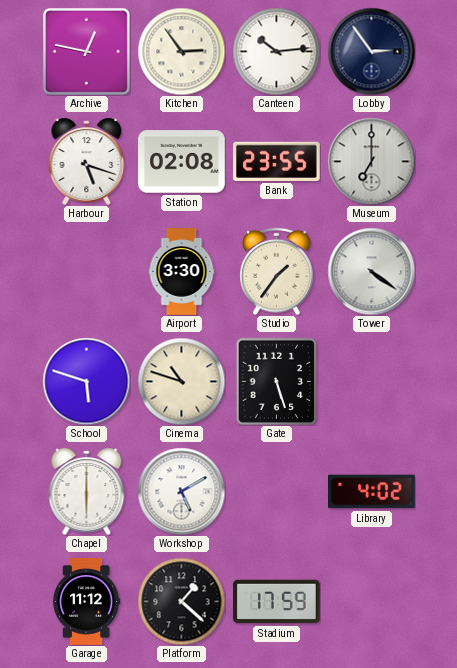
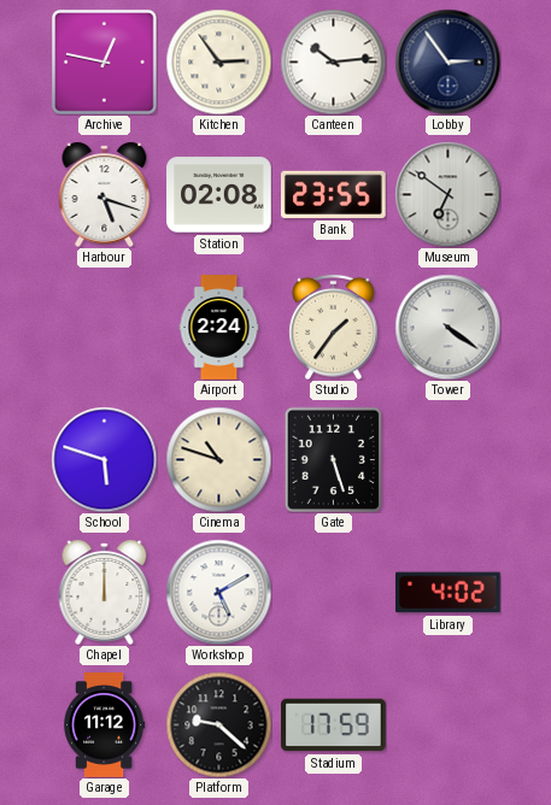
Museum: 7:00 -> 6:51 (447, 194)
Airport: 3:30 -> 2:24 (219, 328)
Chapel: 6:00 -> 12:00 (105, 592)
Platform: 1:22 -> 9:22 (218, 724)
